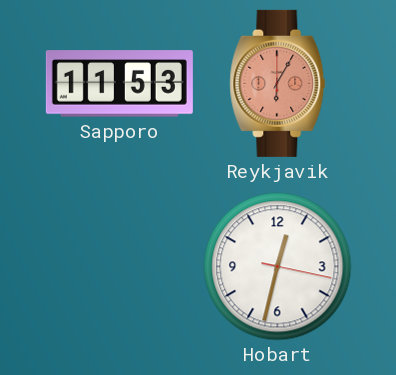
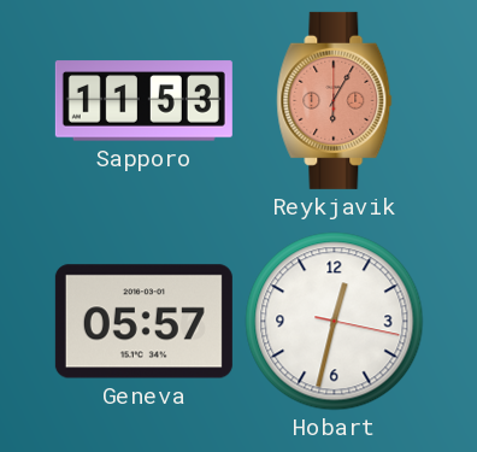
Geneva: none -> 05:57 (143, 322)
